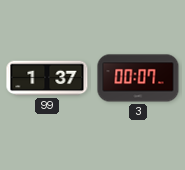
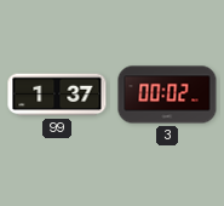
3: 00:07 -> 00:02 (167, 95)
